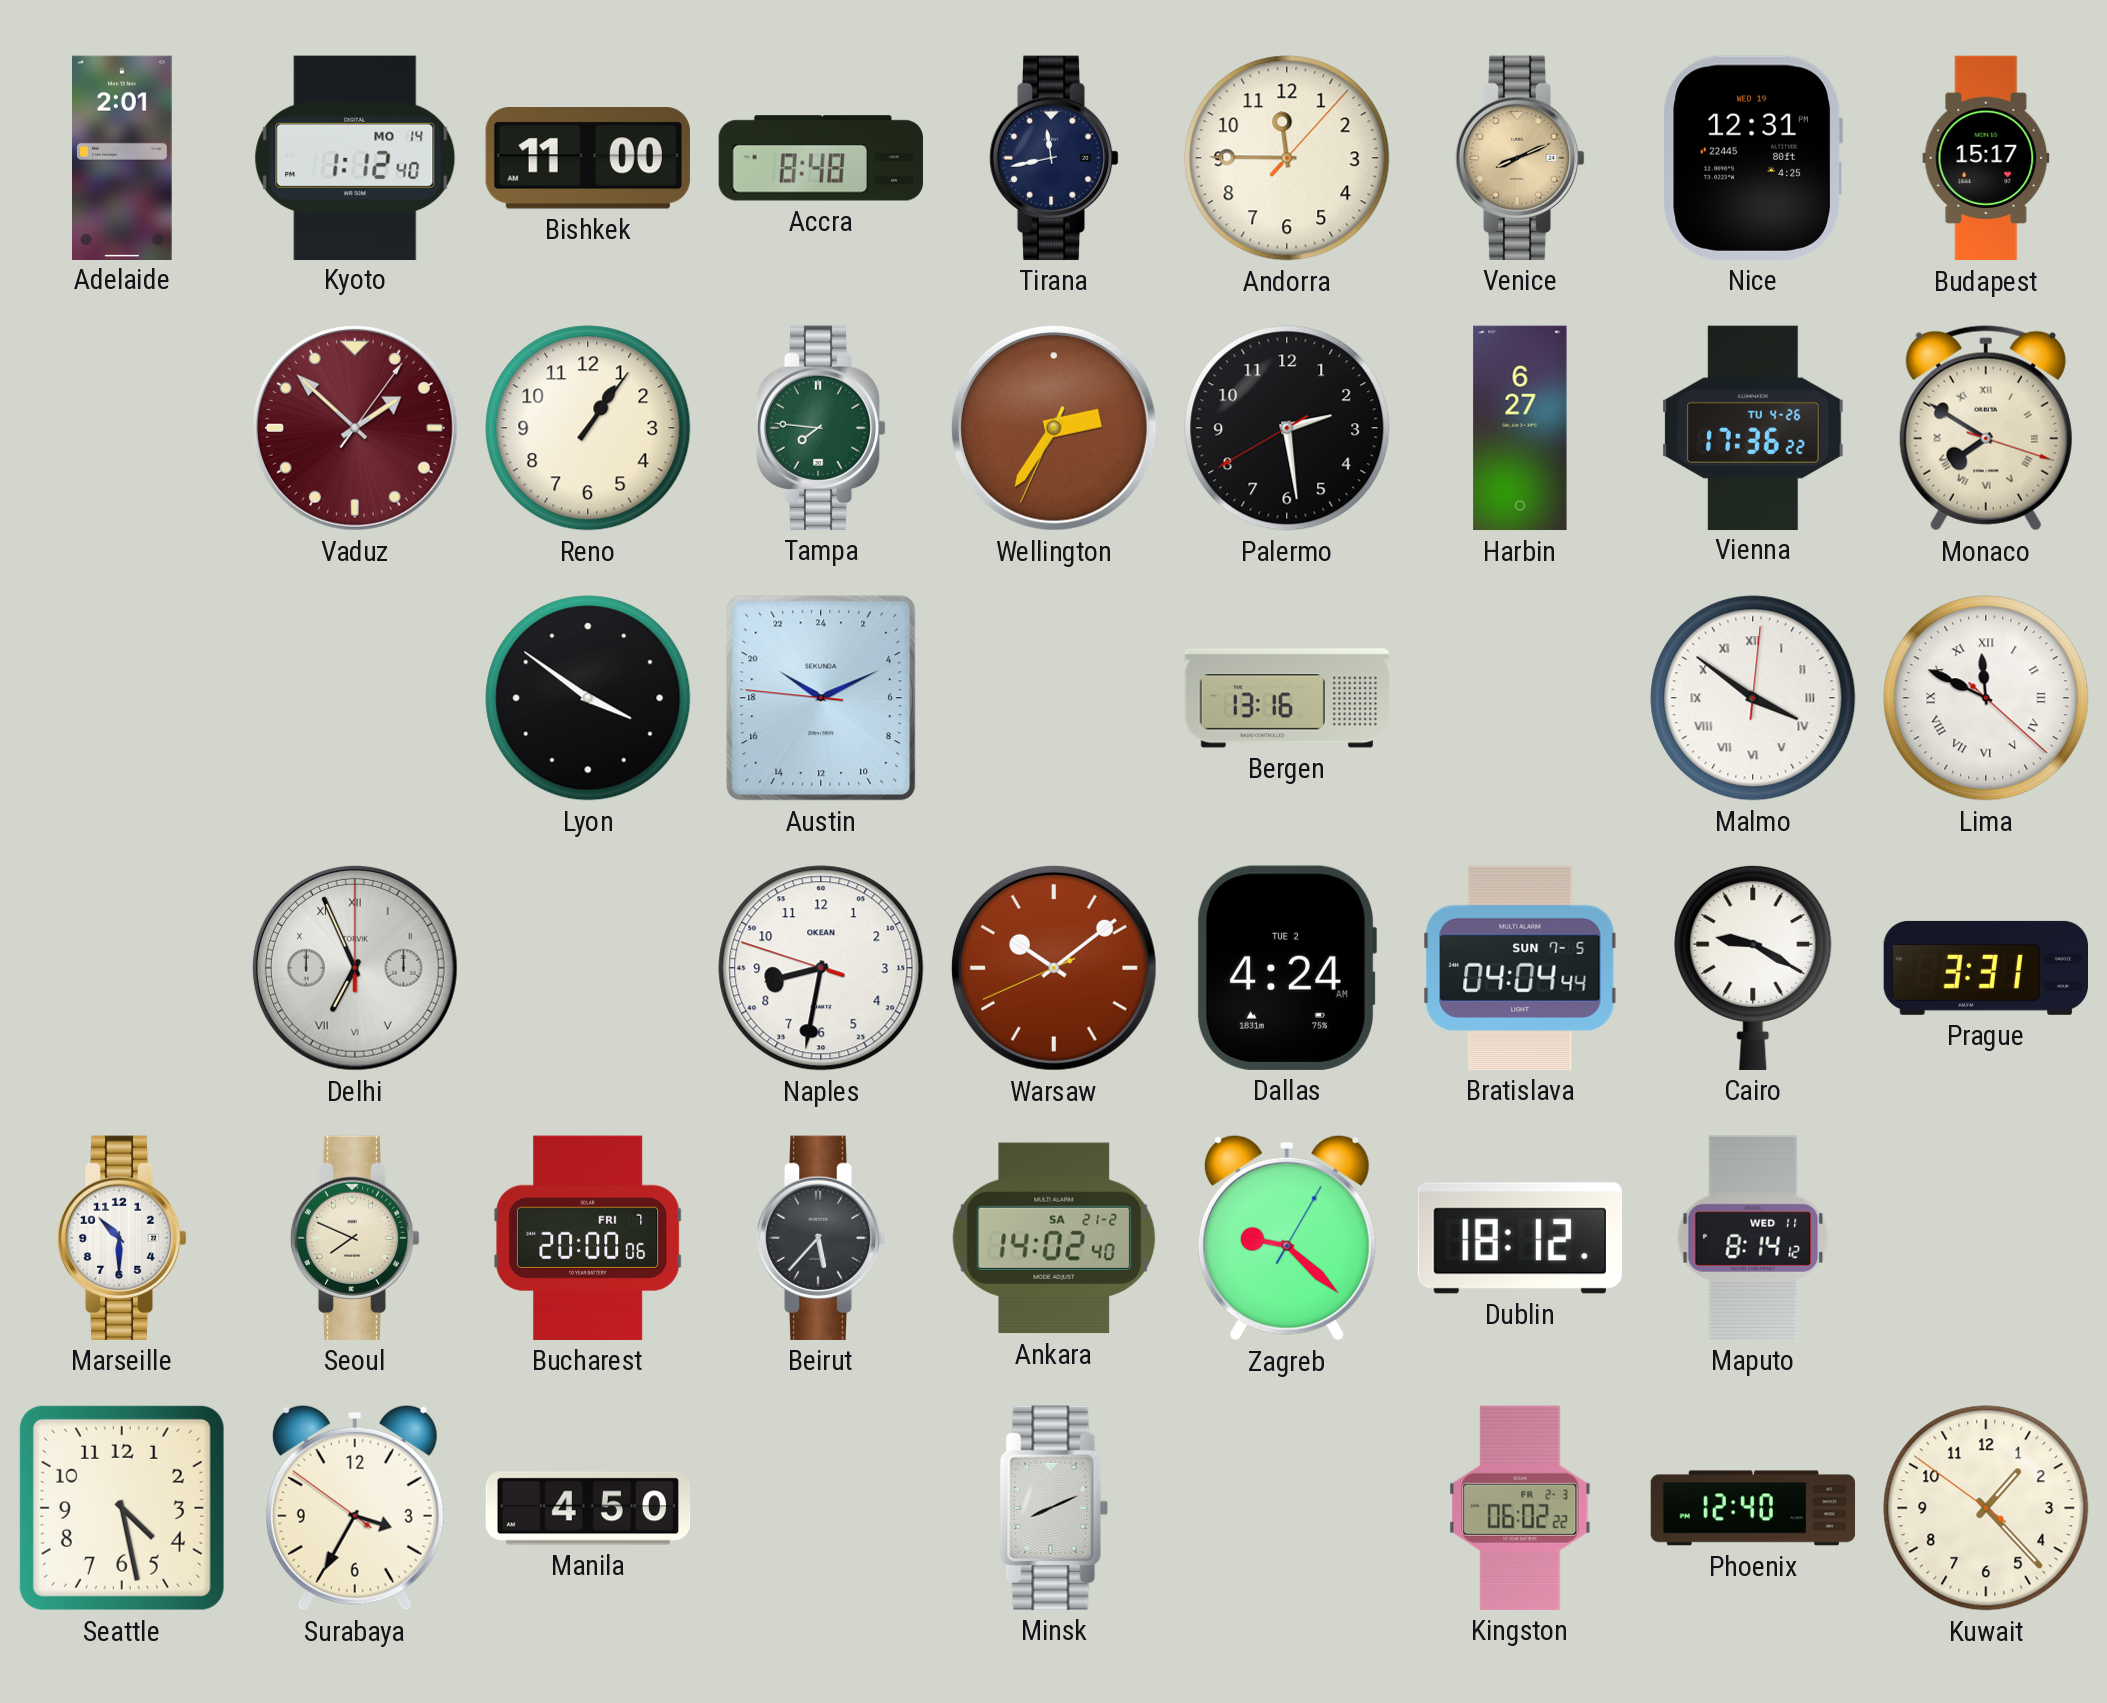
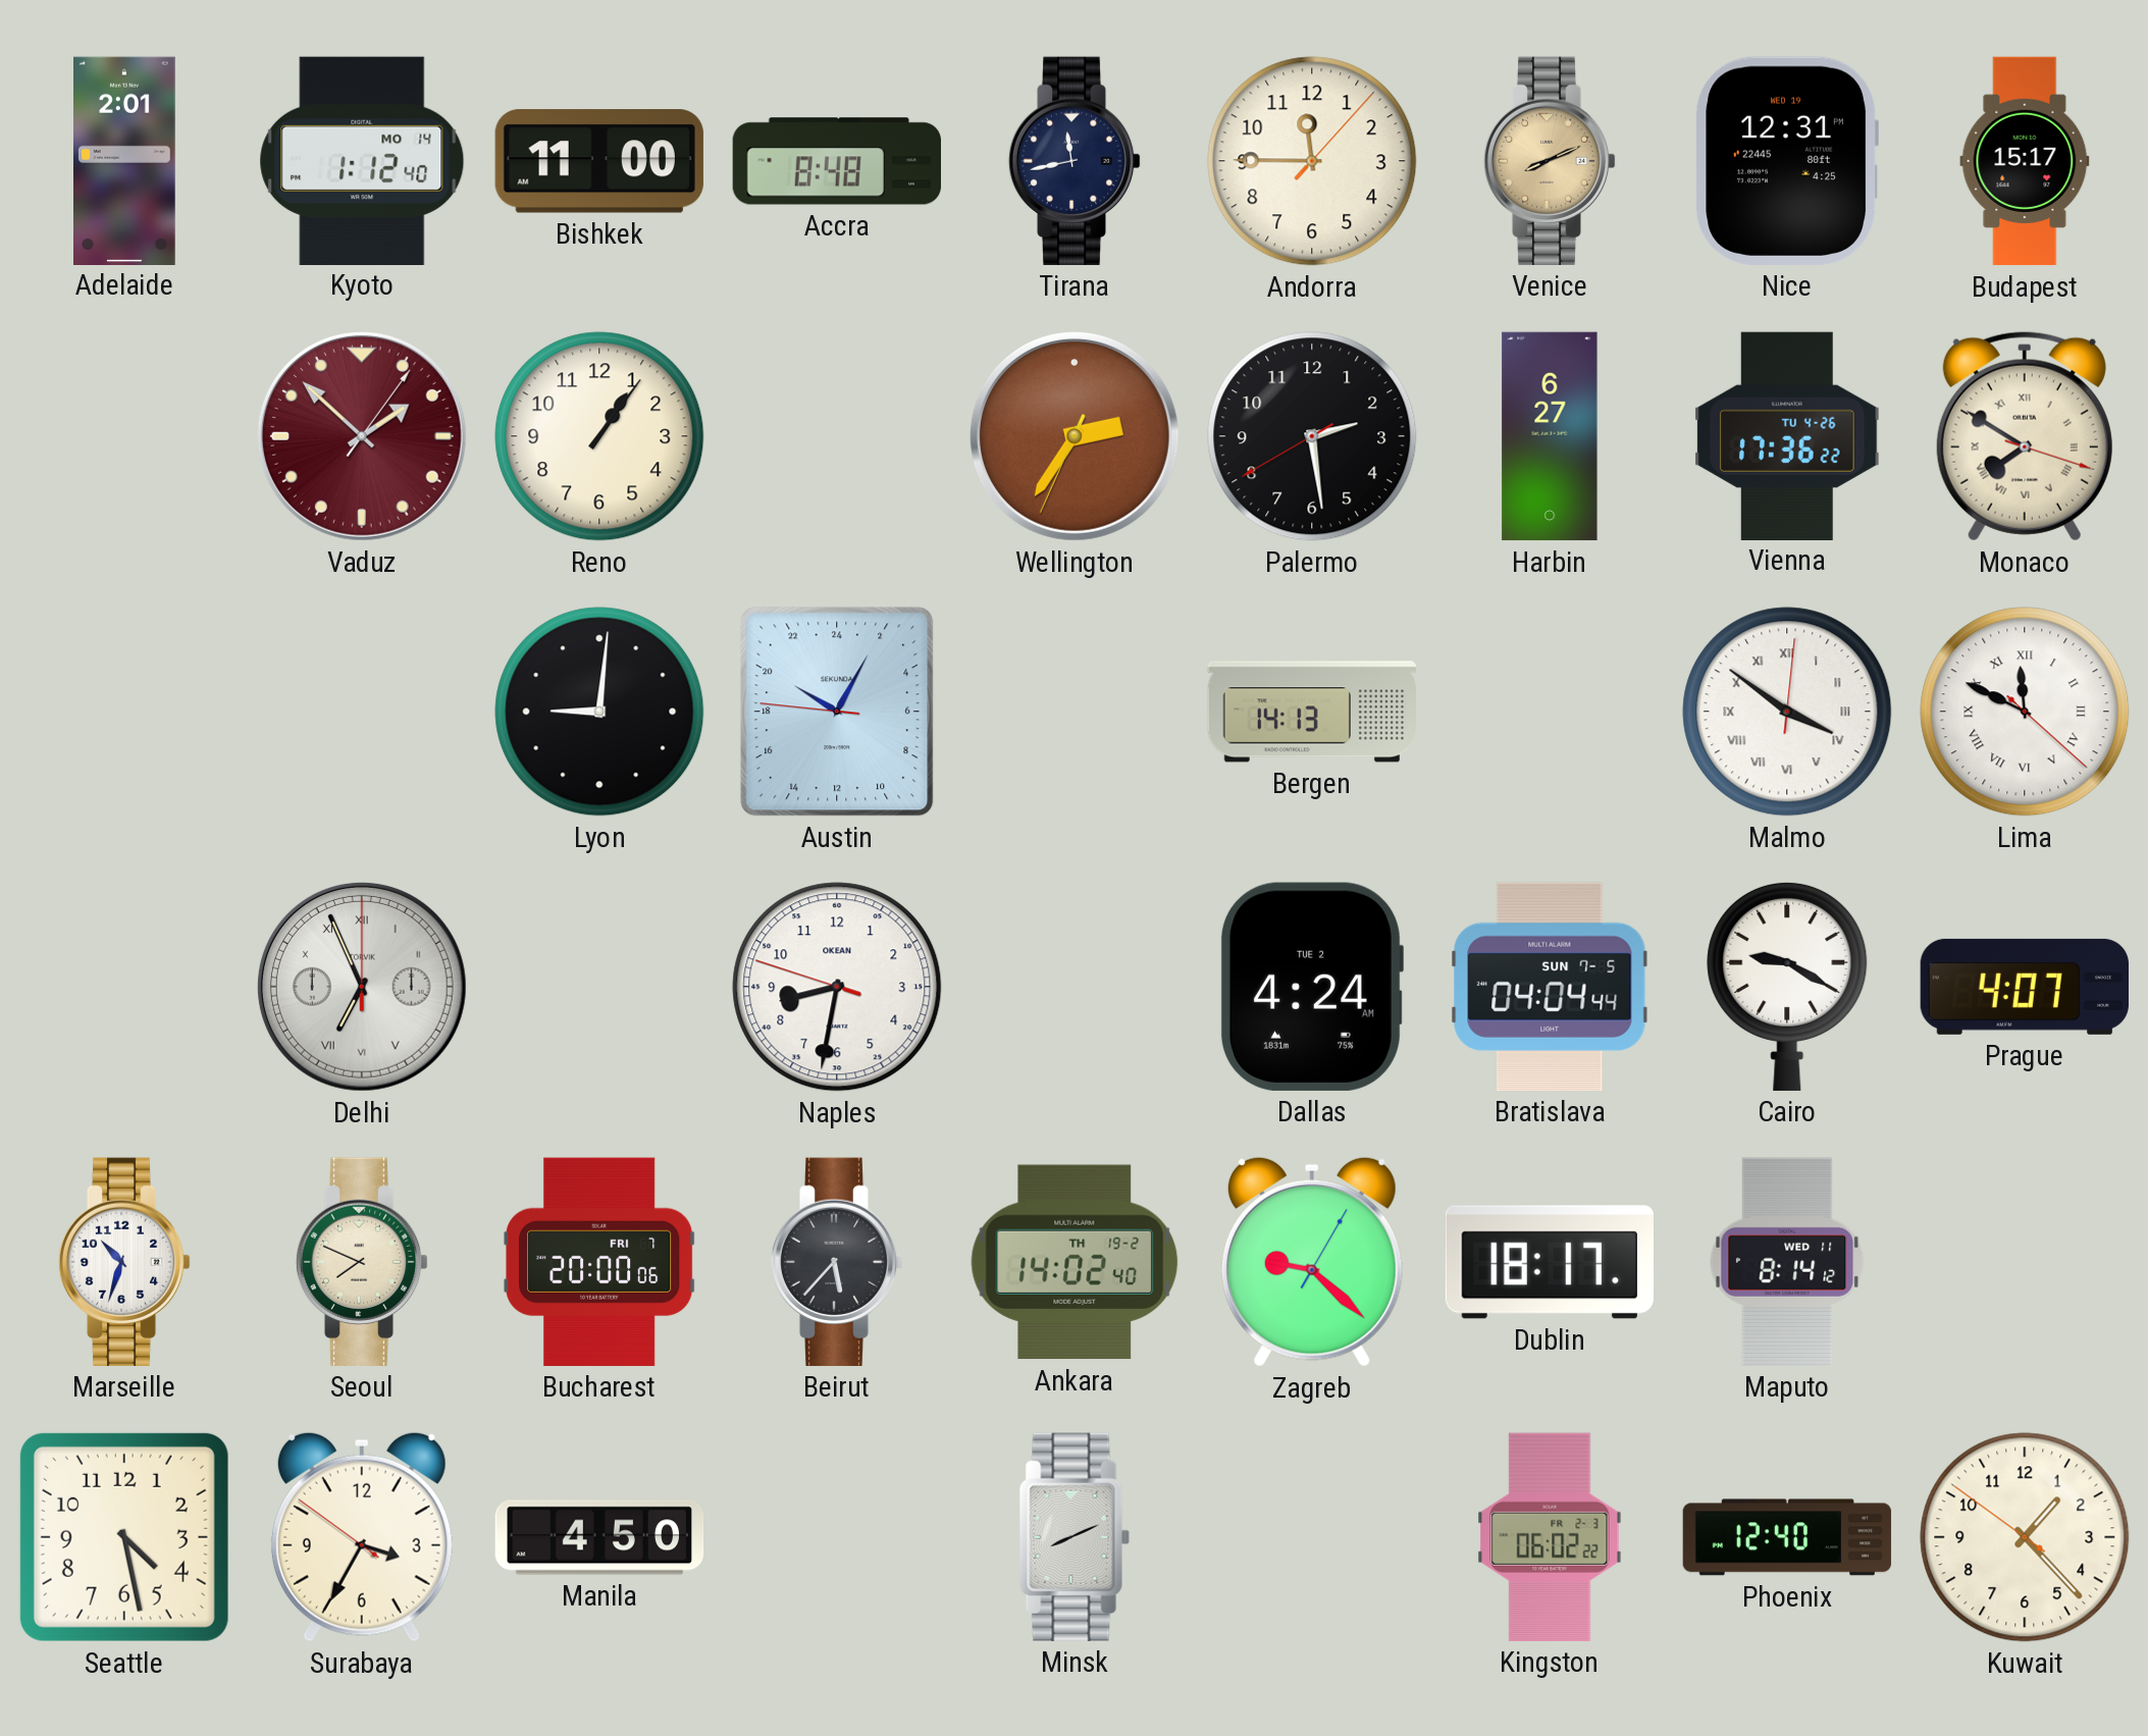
Tampa: 7:46 -> none (821, 428)
Lyon: 3:51 -> 9:01 (599, 712)
Austin: 20:10 -> 20:04 (837, 712)
Bergen: 13:16 -> 14:13 (1312, 712)
Warsaw: 10:08 -> none (1054, 968)
Prague: 3:31 -> 4:07 (2025, 987)
Marseille: 10:30 -> 10:33 (124, 1262)
Ankara date: SA 21-2 -> TH 19-2 (1075, 1262)
Dublin: 18:12 -> 18:17 (1550, 1262)
